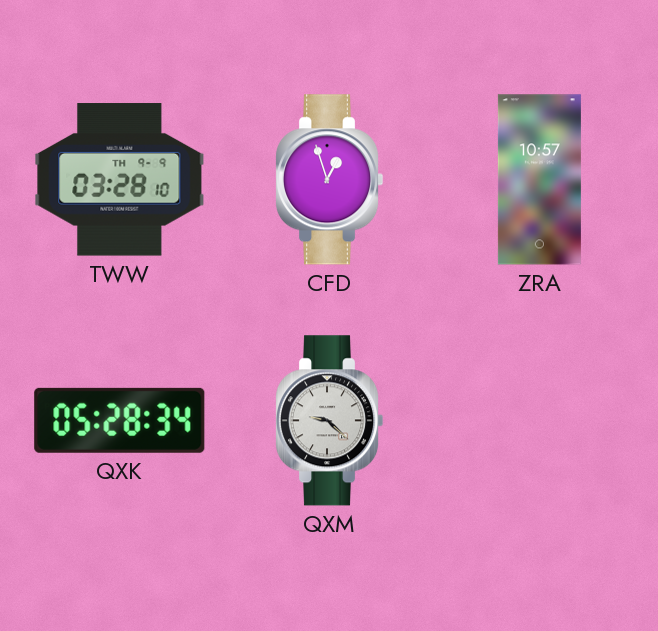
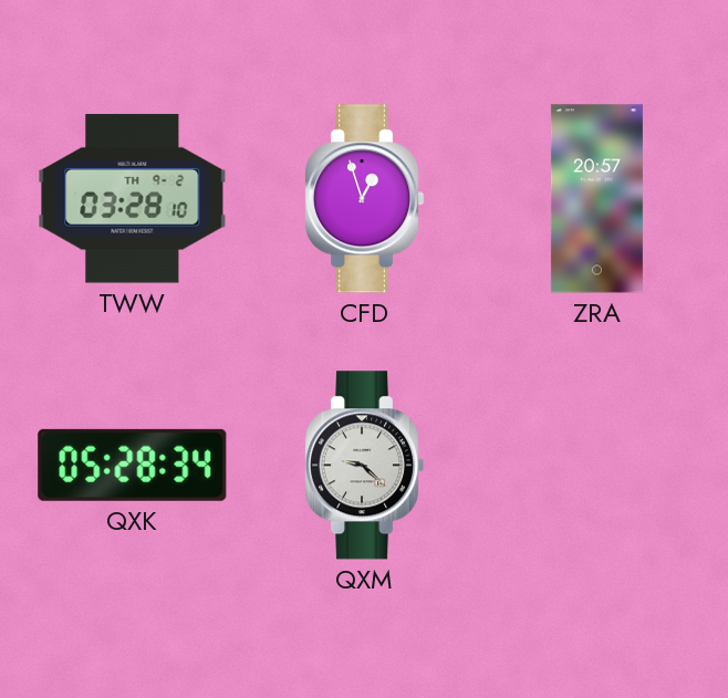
TWW date: TH 9-9 -> TH 9-2 (133, 199)
ZRA: 10:57 -> 20:57 (596, 199)
